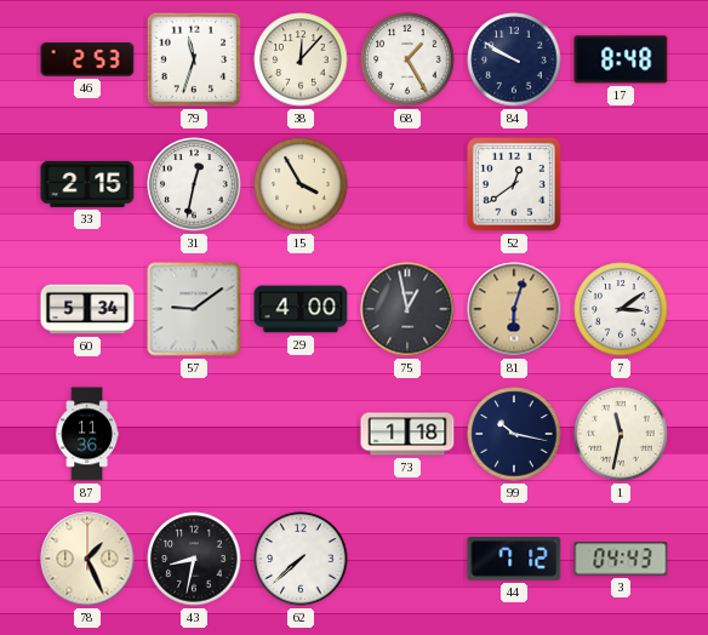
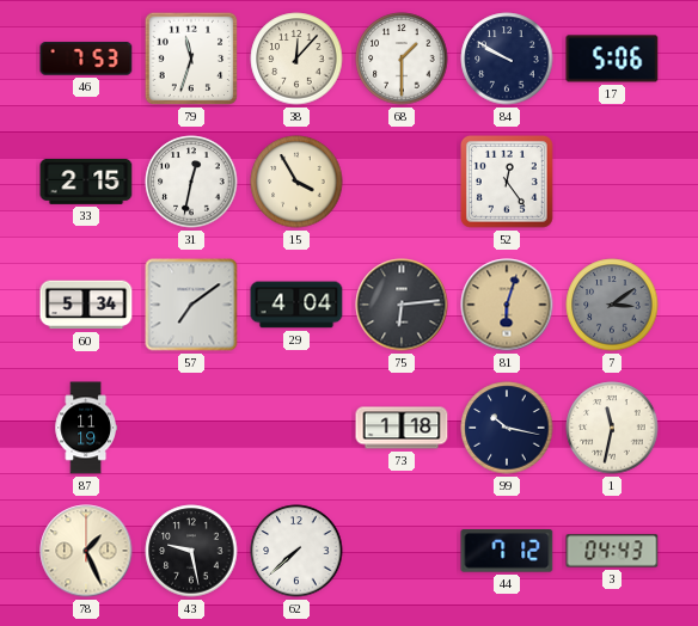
46: 2:53 -> 7:53 (86, 59)
68: 1:25 -> 1:30 (402, 59)
17: 8:48 -> 5:06 (612, 59)
52: 12:39 -> 12:24 (507, 182)
57: 9:09 -> 7:09 (191, 305)
29: 4:00 -> 4:04 (296, 305)
75: 12:58 -> 6:14 (402, 305)
7 dial: white -> grey (612, 305)
87: 11:36 -> 11:19 (85, 428)
43: 8:32 -> 9:28 (191, 551)
